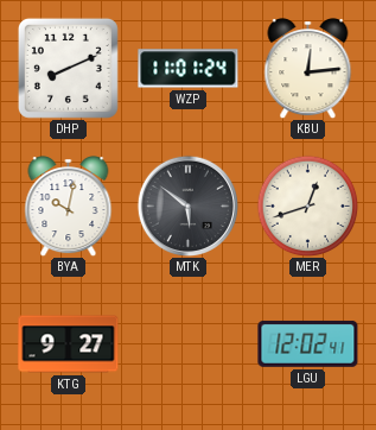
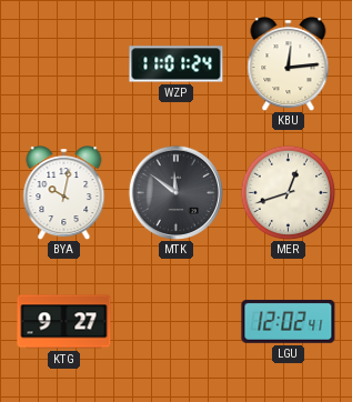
DHP: 8:11 -> none (68, 68)
MTK: 5:51 -> 11:51 (175, 192)
